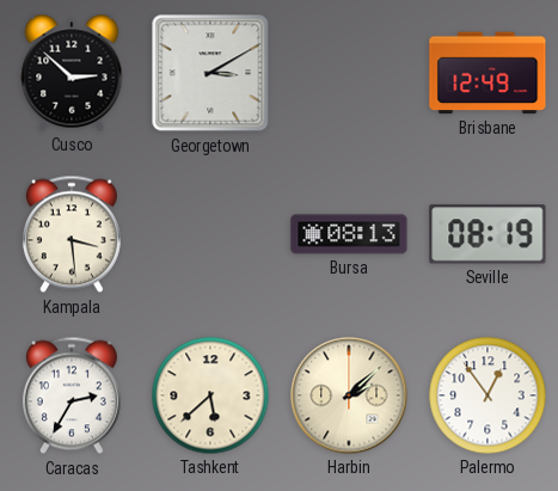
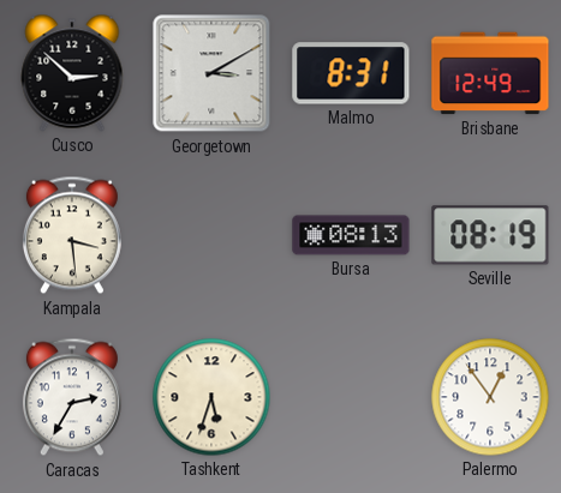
Malmo: none -> 8:31 (351, 73)
Tashkent: 5:38 -> 5:33 (211, 397)
Harbin: 2:08 -> none (349, 395)
